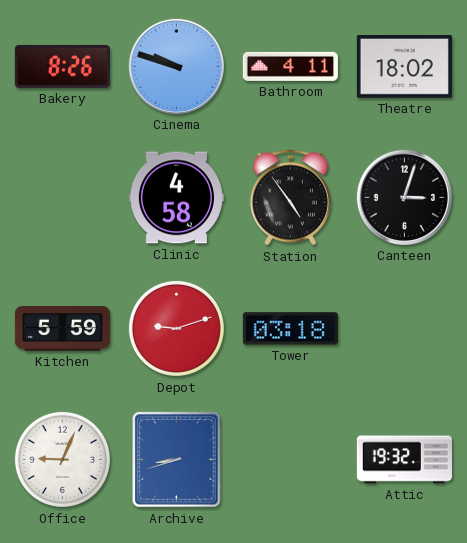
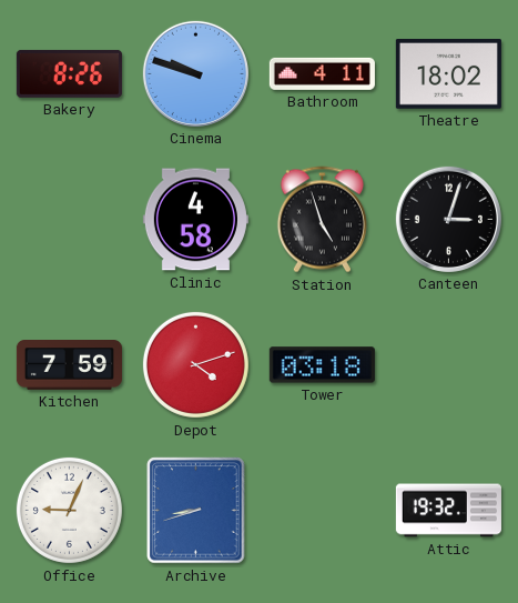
Station: 4:54 -> 4:57 (322, 220)
Kitchen: 5:59 -> 7:59 (69, 365)
Depot: 9:12 -> 4:12 (195, 364)
